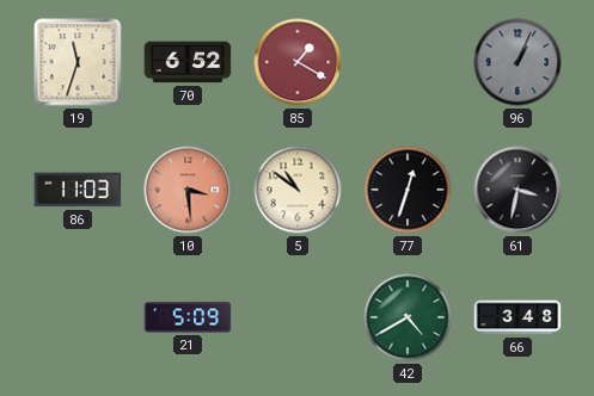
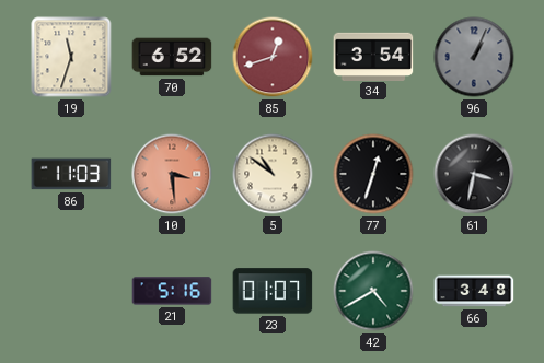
85: 1:20 -> 12:42 (273, 57)
34: none -> 3:54 (373, 56)
21: 5:09 -> 5:16 (172, 291)
23: none -> 01:07 (273, 291)
